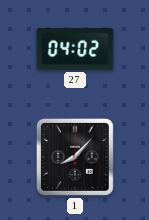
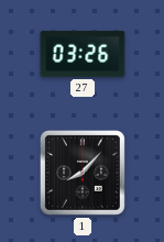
27: 04:02 -> 03:26 (83, 54)
